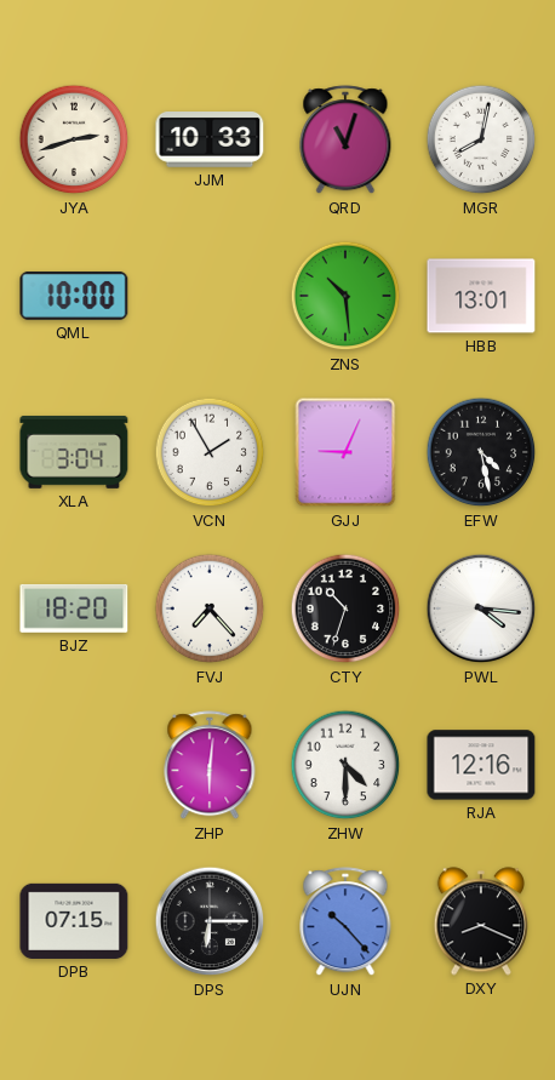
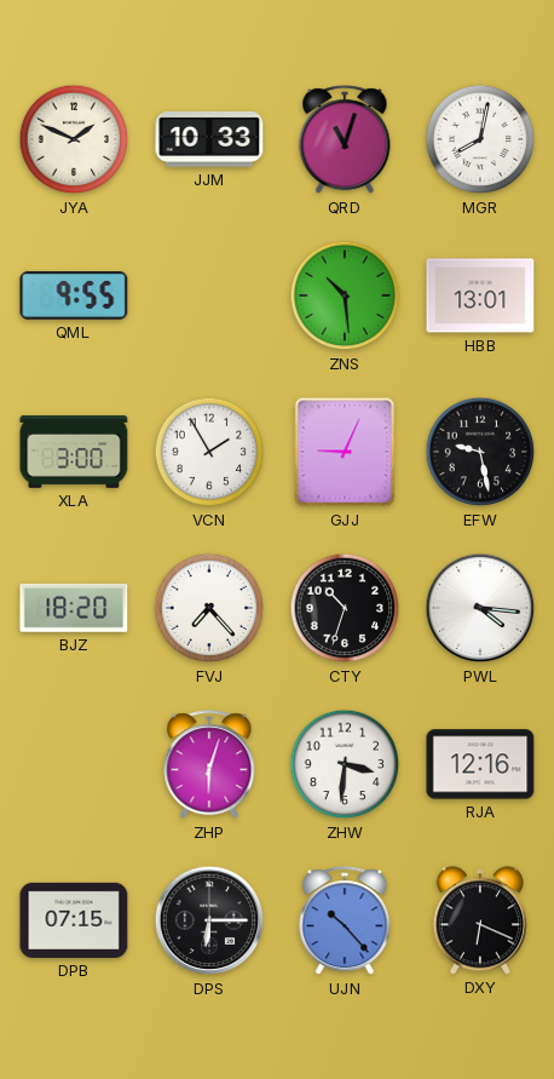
JYA: 2:42 -> 1:49 (74, 139)
QML: 10:00 -> 9:55 (74, 295)
XLA: 3:04 -> 3:00 (74, 452)
EFW: 4:28 -> 9:28 (480, 452)
ZHP: 6:01 -> 6:03 (209, 765)
ZHW: 4:30 -> 3:31 (345, 764)
DXY: 8:19 -> 6:19 (479, 920)
